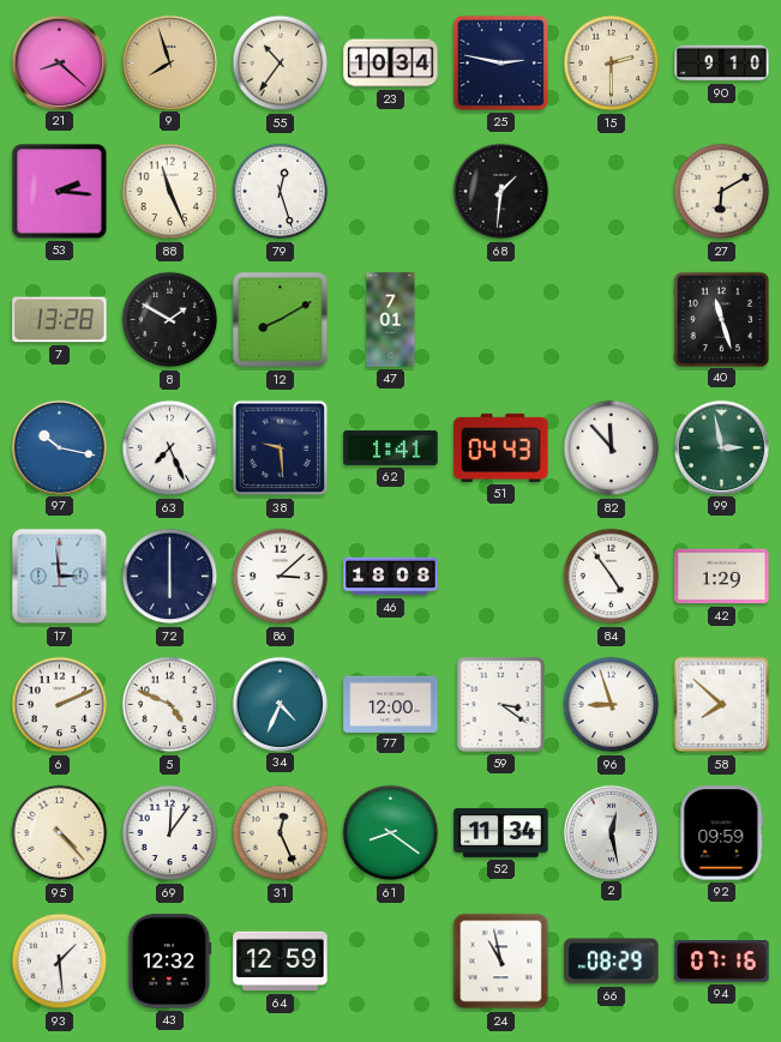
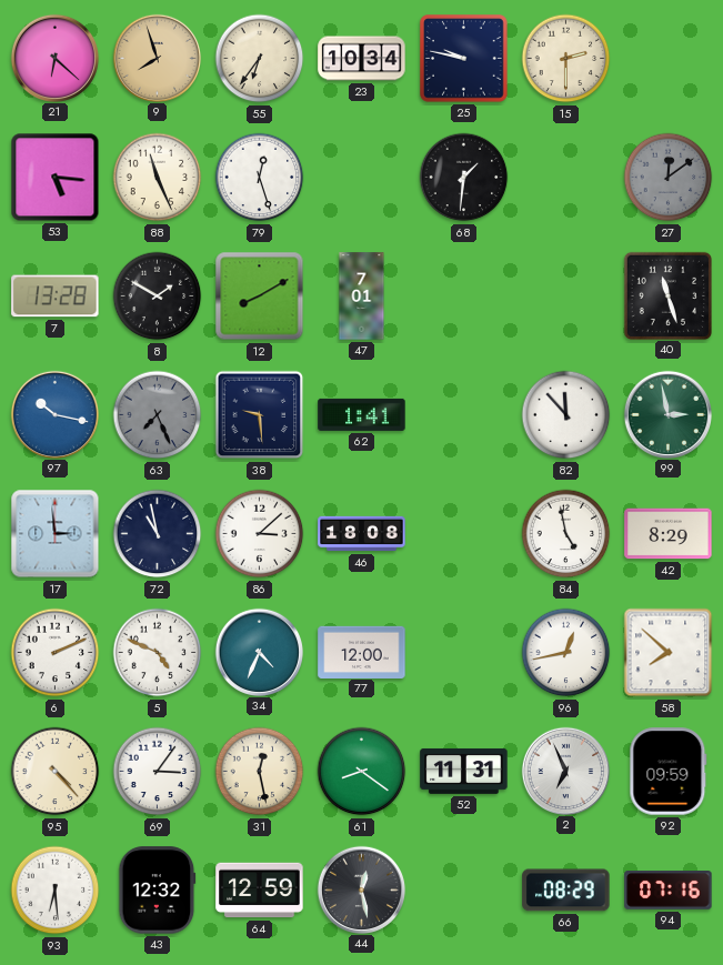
21: 8:22 -> 6:22 (54, 58)
55: 10:36 -> 6:36 (260, 59)
25: 2:47 -> 9:47 (464, 59)
90: 9:10 -> none (722, 64)
53: 2:16 -> 5:16 (56, 178)
27: 6:10 -> 12:09 (669, 178)
27 dial: cream -> grey (669, 178)
63 dial: white -> grey (158, 415)
51: 04:43 -> none (501, 447)
72: 6:00 -> 10:58 (158, 534)
84: 4:54 -> 4:58 (566, 534)
42: 1:29 -> 8:29 (669, 534)
59: 3:21 -> none (500, 704)
96: 8:57 -> 12:43 (566, 653)
69: 12:06 -> 3:06 (158, 772)
31: 12:26 -> 12:28 (260, 772)
52: 11:34 -> 11:31 (464, 771)
2: 12:28 -> 6:56 (565, 771)
93: 1:29 -> 6:29 (56, 891)
44: none -> 12:28 (361, 889)
24: 10:58 -> none (501, 962)
